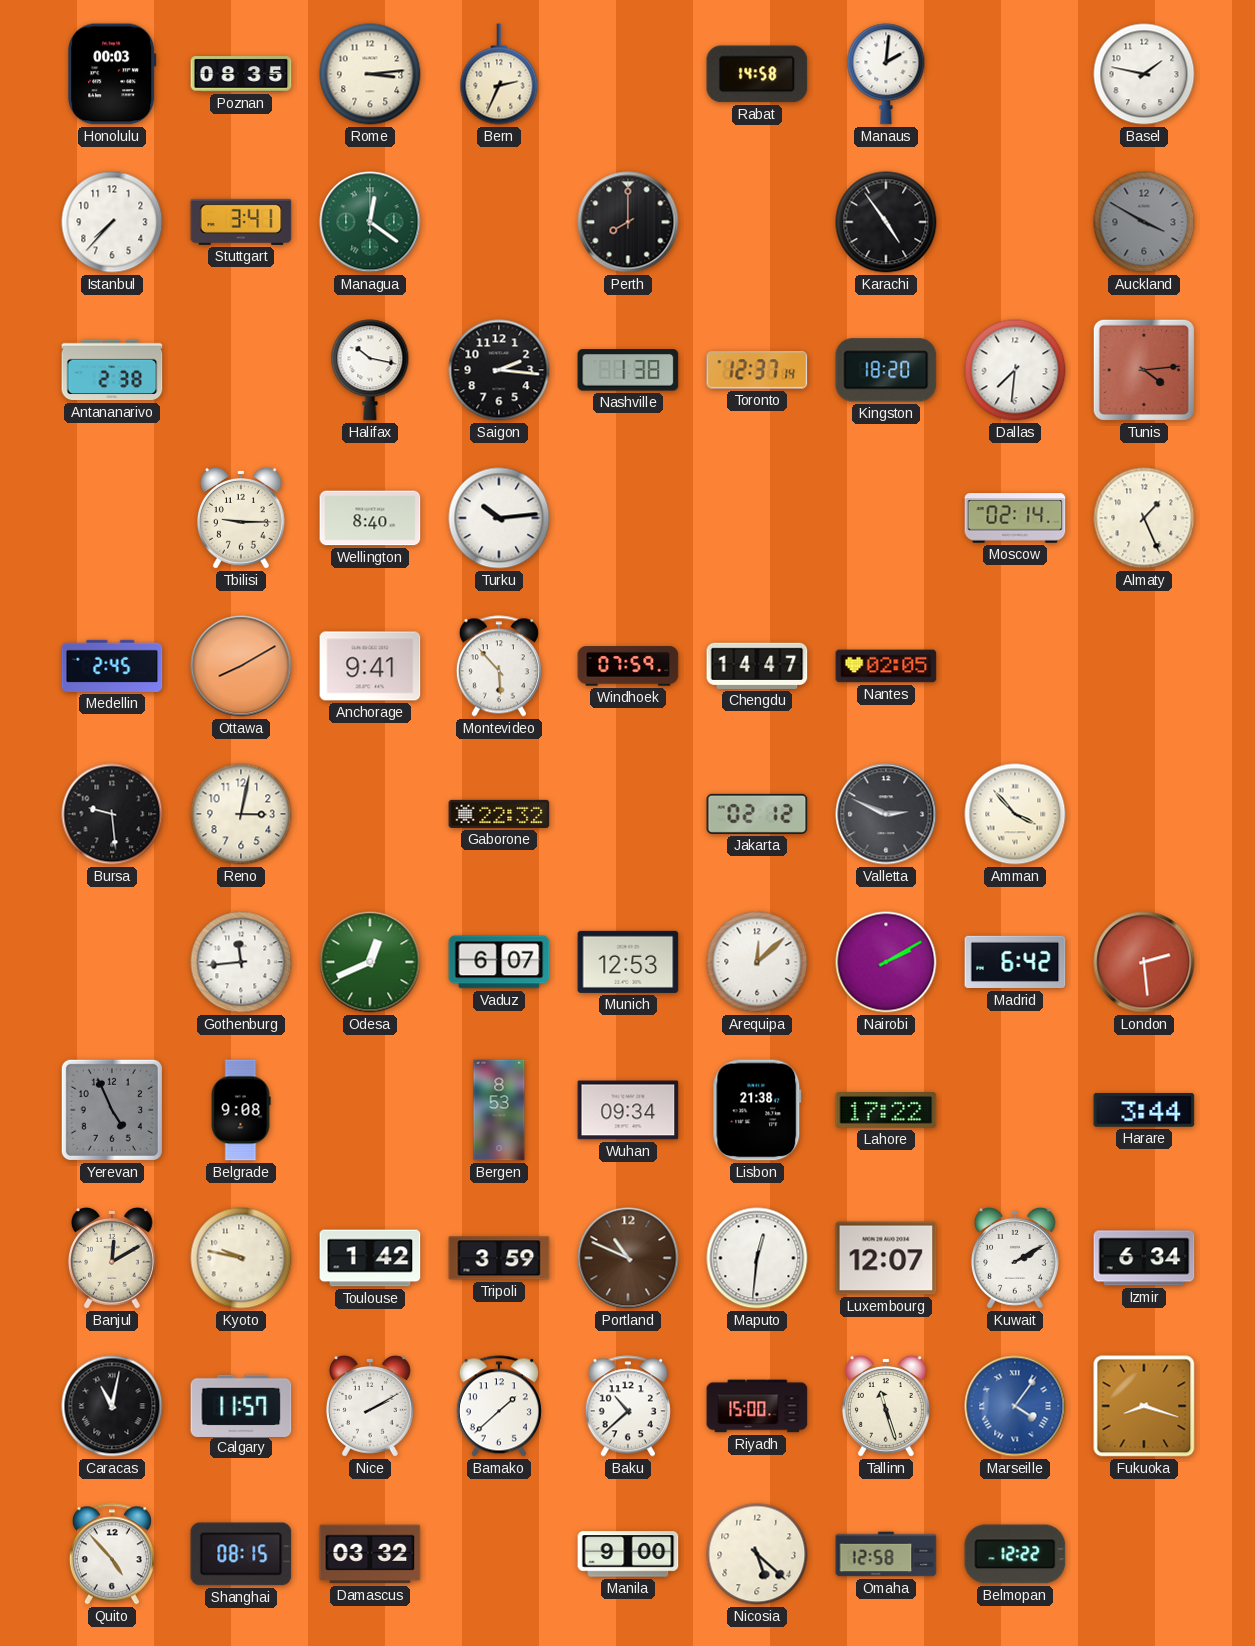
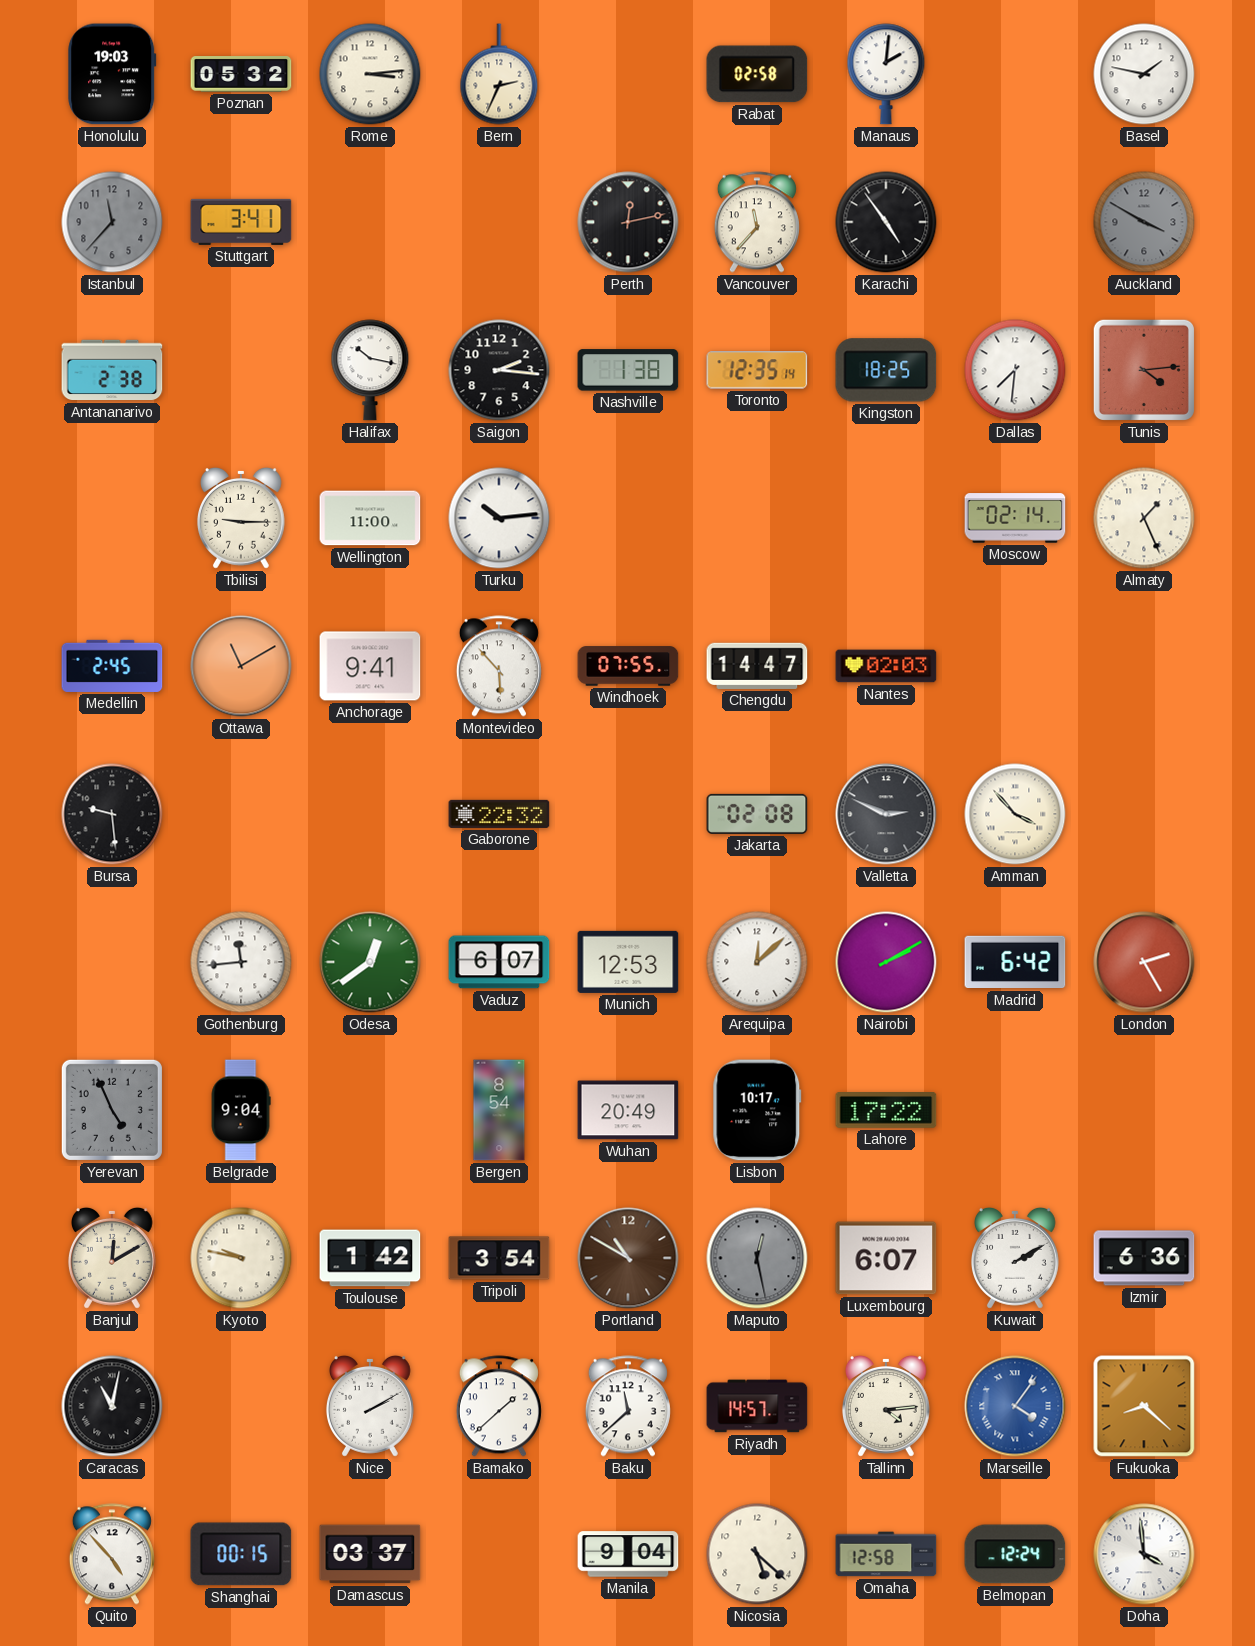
Honolulu: 00:03 -> 19:03 (112, 74)
Poznan: 08:35 -> 05:32 (241, 74)
Rabat: 14:58 -> 02:58 (757, 74)
Istanbul: 7:37 -> 11:37 (112, 222)
Istanbul dial: white -> grey (112, 222)
Managua: 12:21 -> none (370, 222)
Perth: 8:00 -> 12:13 (628, 222)
Vancouver: none -> 11:37 (757, 222)
Toronto: 12:37 -> 12:35 (757, 370)
Kingston: 18:20 -> 18:25 (886, 370)
Wellington: 8:40 -> 11:00 (370, 518)
Ottawa: 8:10 -> 11:10 (241, 666)
Windhoek: 07:59 -> 07:55 (628, 666)
Nantes: 02:05 -> 02:03 (886, 666)
Reno: 3:02 -> none (241, 814)
Jakarta: 02:12 -> 02:08 (757, 814)
Odesa: 12:41 -> 12:39 (370, 962)
London: 2:29 -> 2:25 (1144, 962)
Belgrade: 9:08 -> 9:04 (241, 1110)
Bergen: 8:53 -> 8:54 (499, 1110)
Wuhan: 09:34 -> 20:49 (628, 1110)
Lisbon: 21:38 -> 10:17 (757, 1110)
Harare: 3:44 -> none (1144, 1111)
Tripoli: 3:59 -> 3:54 (499, 1258)
Portland: 10:49 -> 10:50 (628, 1258)
Maputo: 12:31 -> 12:28 (757, 1258)
Maputo dial: white -> grey (757, 1258)
Luxembourg: 12:07 -> 6:07 (886, 1258)
Izmir: 6:34 -> 6:36 (1144, 1258)
Calgary: 11:57 -> none (241, 1405)
Baku: 10:38 -> 11:38 (628, 1406)
Riyadh: 15:00 -> 14:57 (757, 1406)
Tallinn: 11:27 -> 4:14 (886, 1406)
Fukuoka: 8:18 -> 8:22 (1144, 1406)
Shanghai: 08:15 -> 00:15 (241, 1554)
Damascus: 03:32 -> 03:37 (370, 1554)
Manila: 9:00 -> 9:04 (628, 1554)
Belmopan: 12:22 -> 12:24 (1015, 1554)
Doha: none -> 3:59 (1144, 1554)
